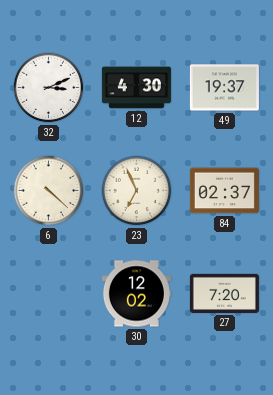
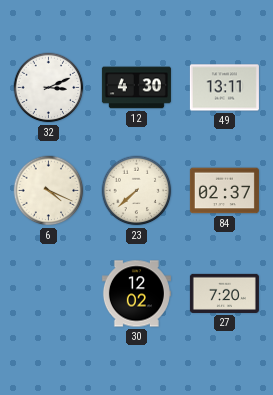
49: 19:37 -> 13:11 (224, 88)
6: 4:22 -> 4:19 (49, 191)
23: 6:56 -> 7:38 (137, 191)
